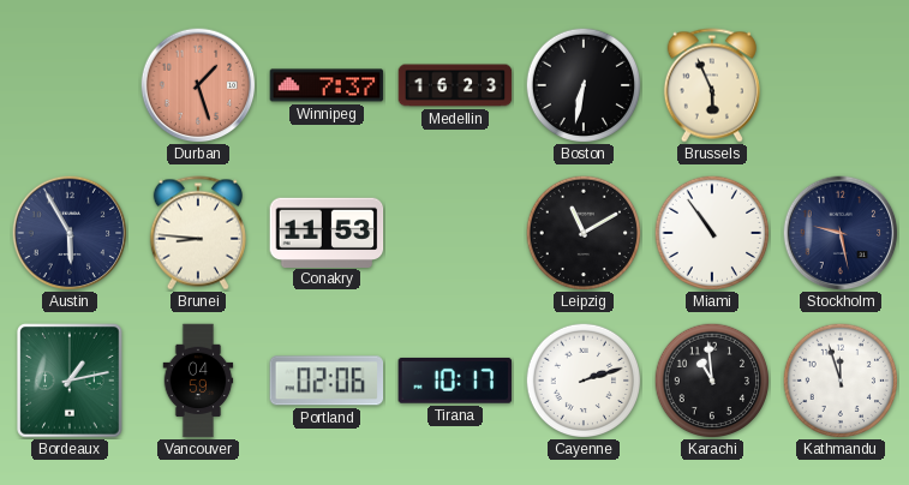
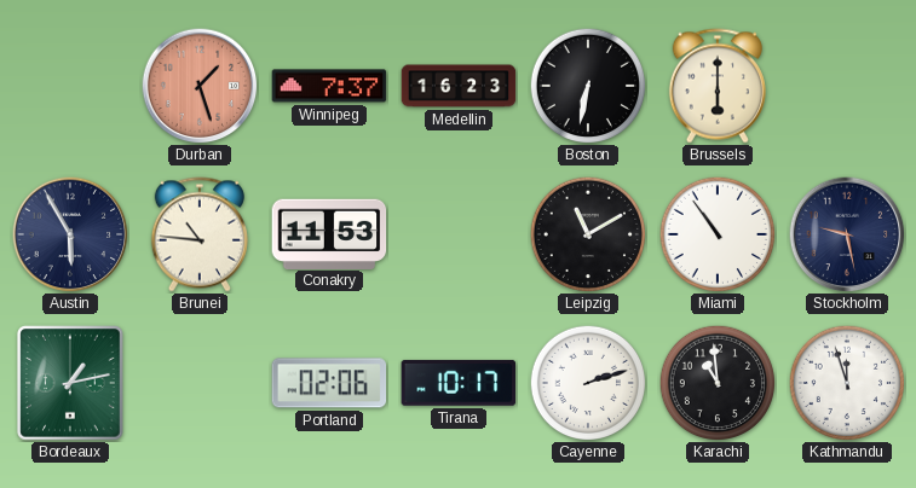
Brussels: 5:56 -> 6:00 (718, 86)
Brunei: 8:46 -> 10:46 (200, 234)
Vancouver: 04:59 -> none (198, 381)
